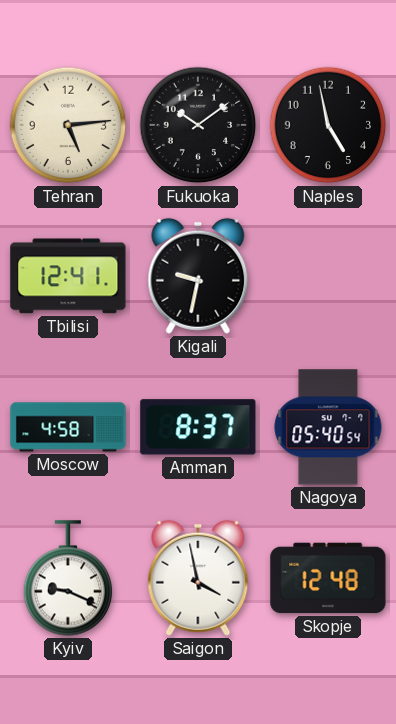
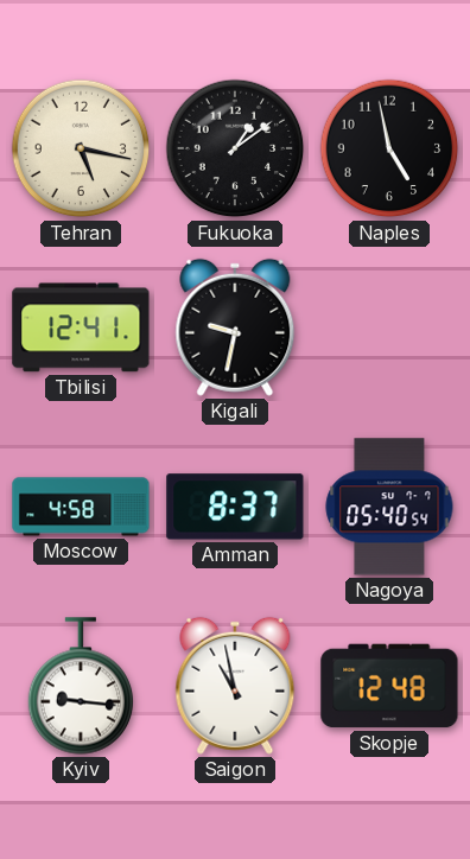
Tehran: 5:14 -> 5:17 (81, 148)
Fukuoka: 10:09 -> 1:09 (235, 148)
Kyiv: 9:19 -> 9:16 (81, 686)
Saigon: 3:58 -> 10:58 (235, 686)
